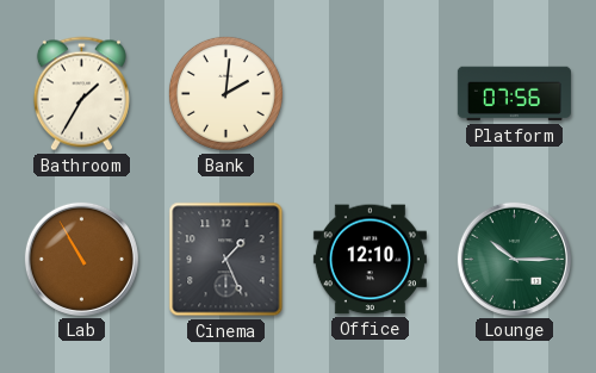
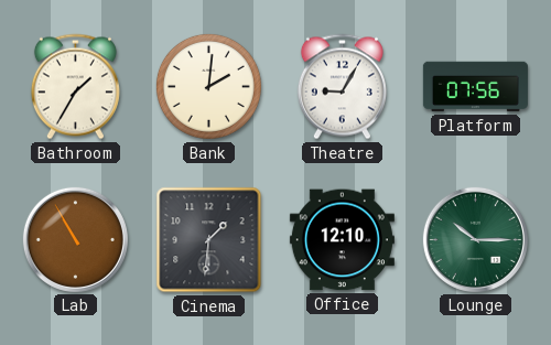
Theatre: none -> 9:05 (342, 87)
Cinema: 1:26 -> 1:31 (209, 240)
